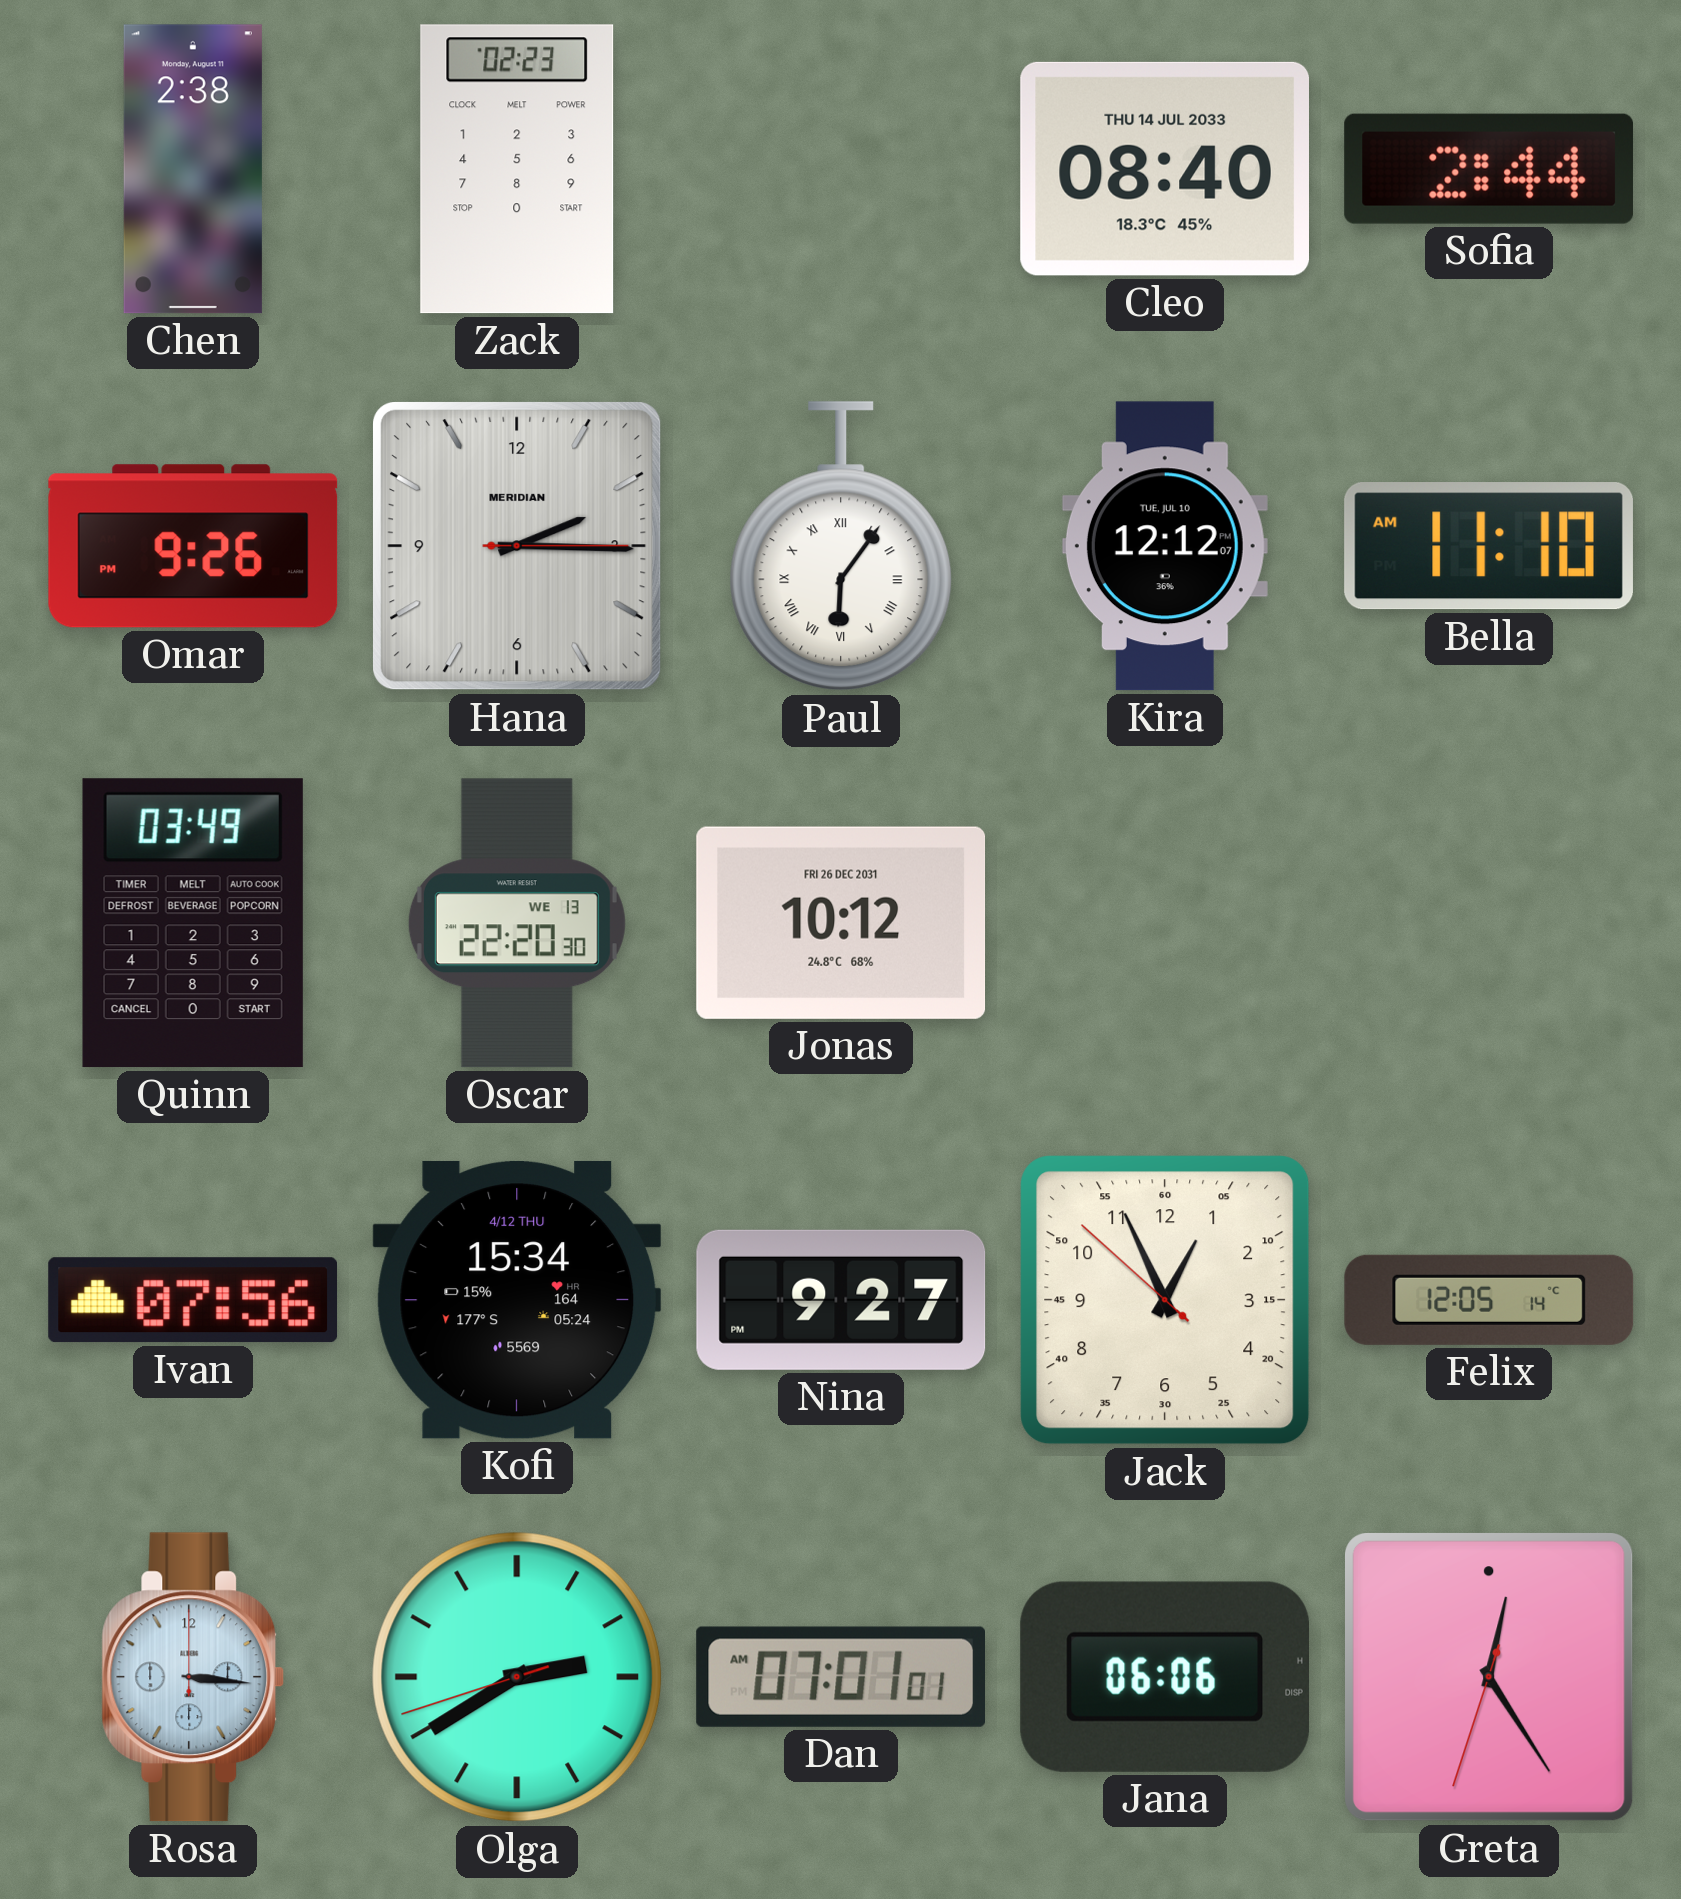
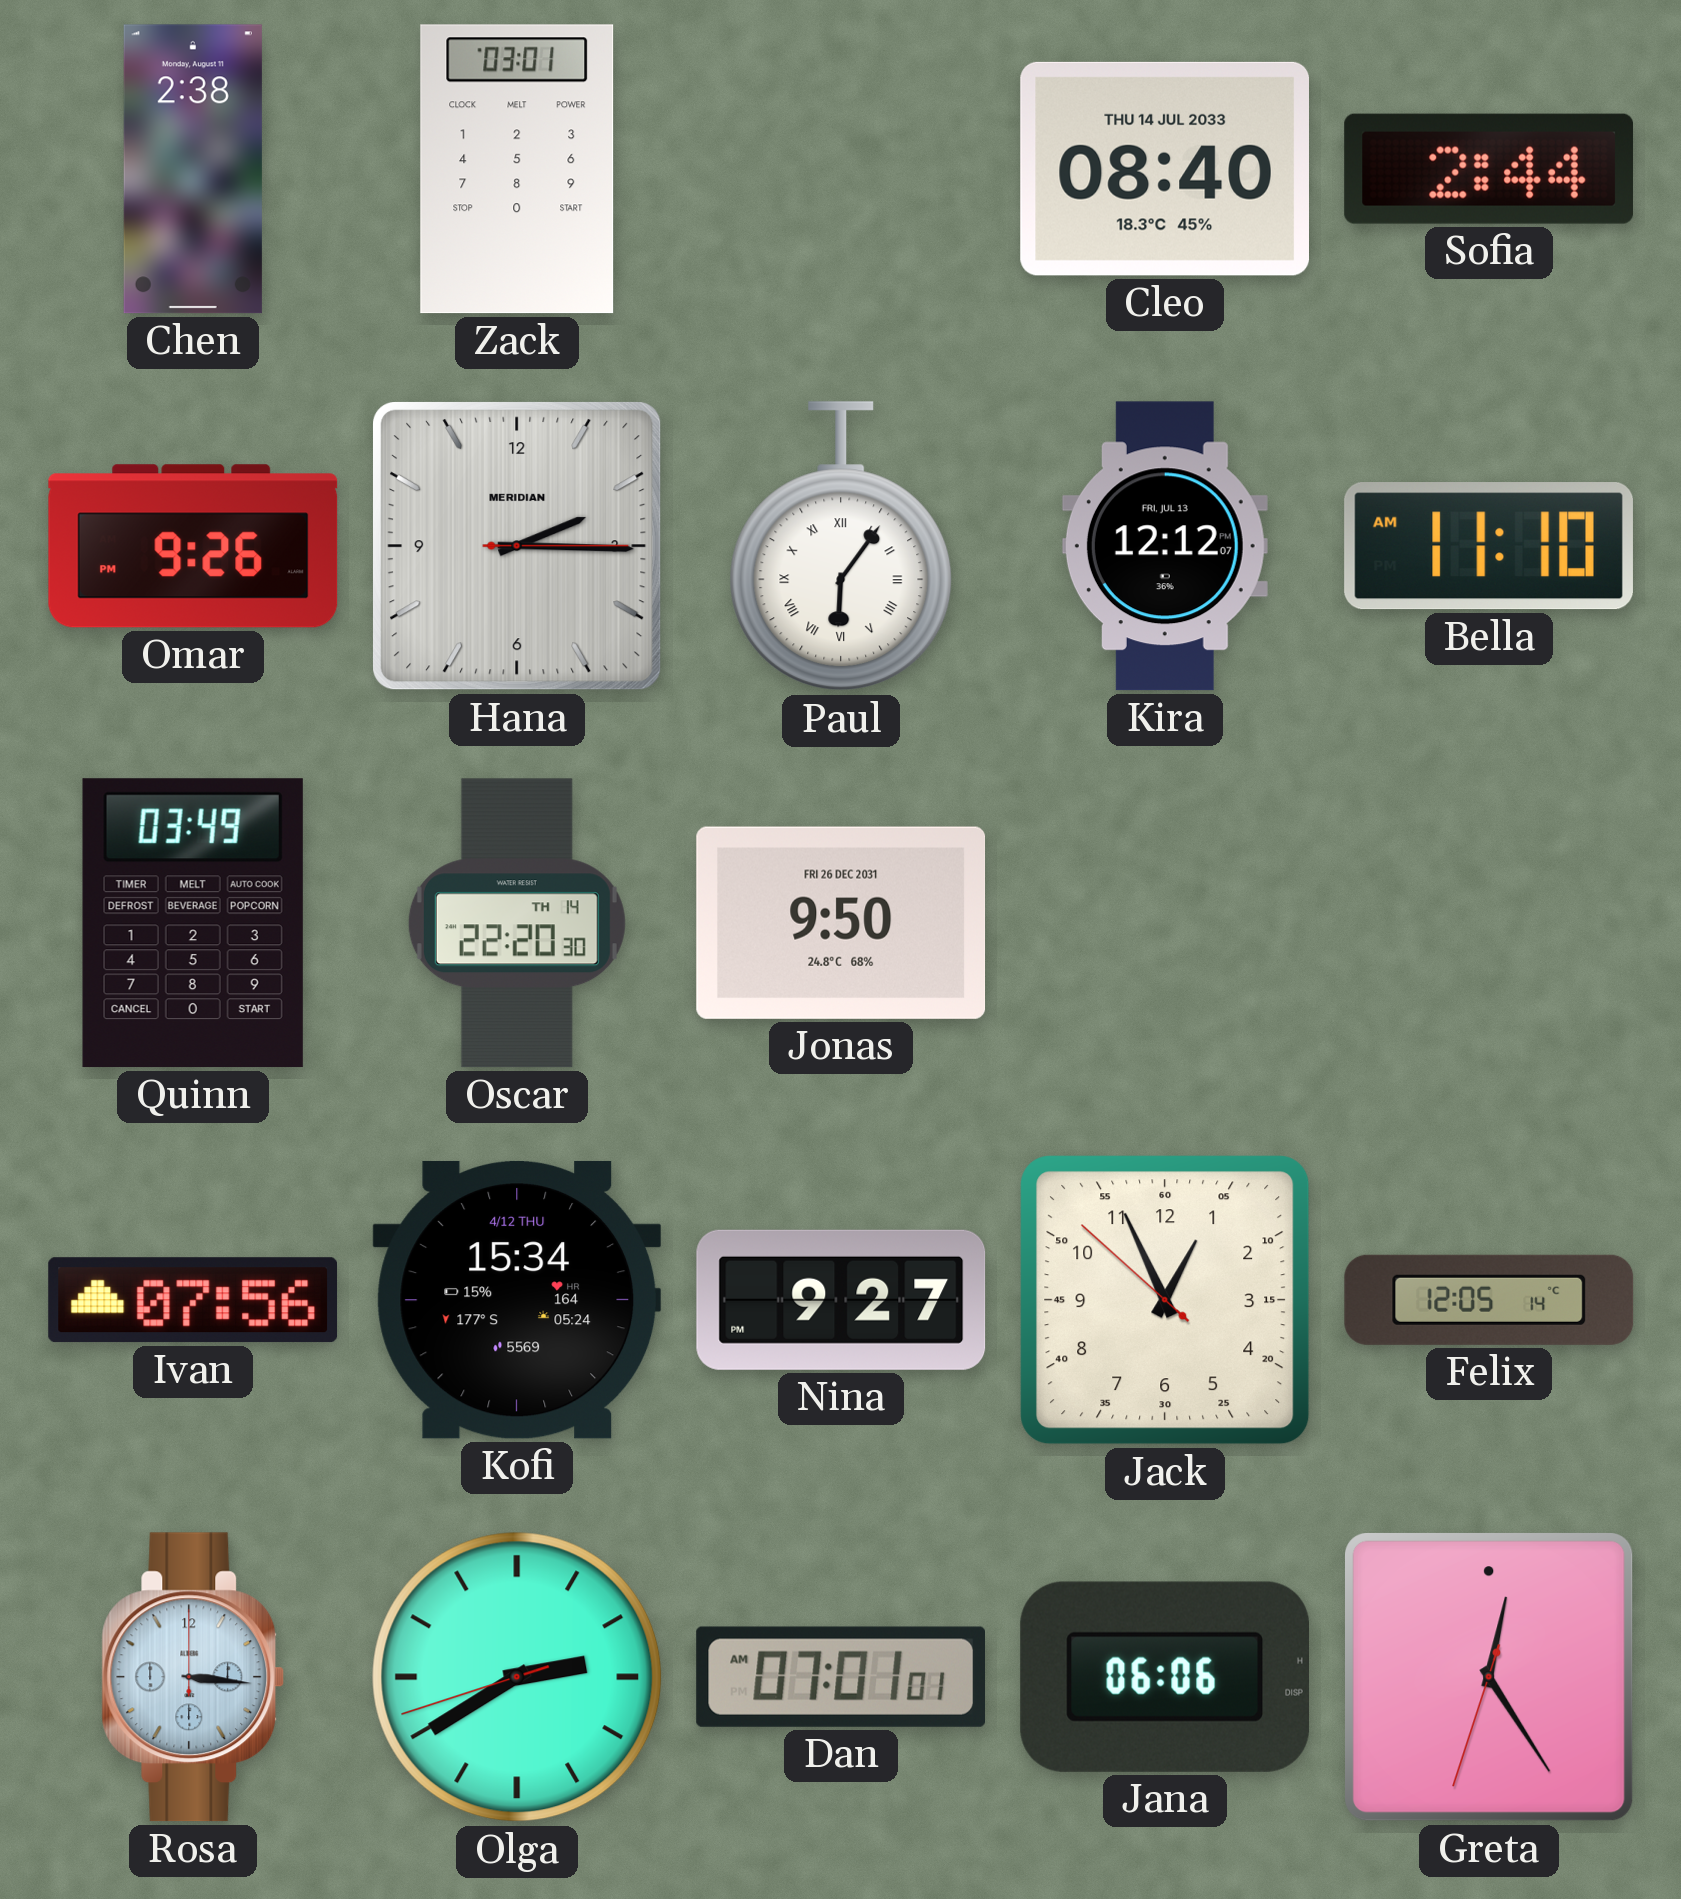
Zack: 02:23 -> 03:01 (517, 169)
Kira date: TUE, JUL 10 -> FRI, JUL 13 (1165, 546)
Oscar date: WE 13 -> TH 14 (517, 923)
Jonas: 10:12 -> 9:50 (841, 923)
